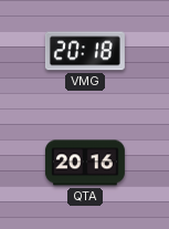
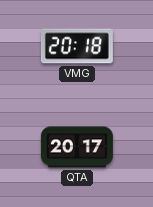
QTA: 20:16 -> 20:17 (77, 147)
